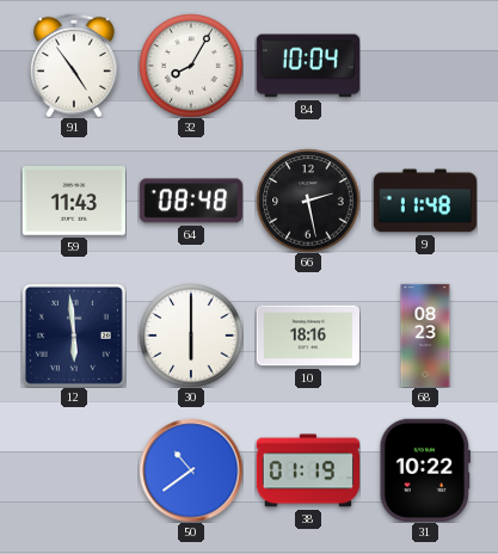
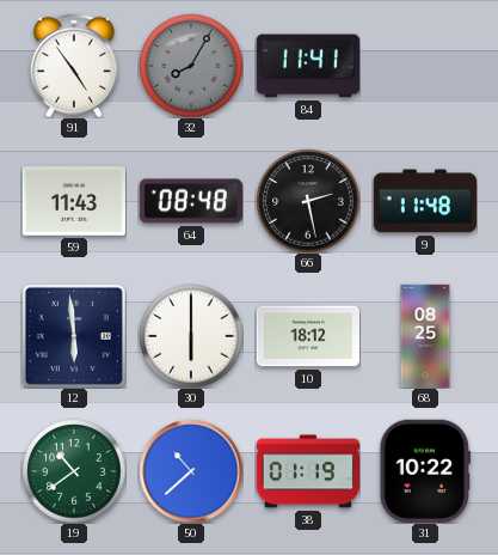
32 dial: white -> grey (191, 66)
84: 10:04 -> 11:41 (308, 66)
10: 18:16 -> 18:12 (307, 336)
68: 08:23 -> 08:25 (425, 336)
19: none -> 10:39 (74, 471)
50: 10:39 -> 10:38 (191, 471)
